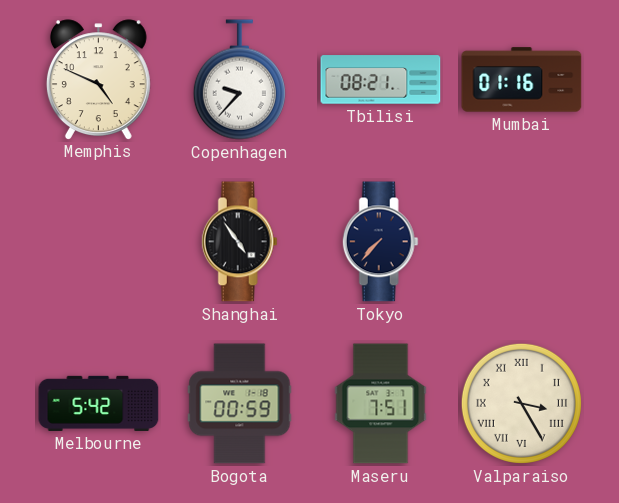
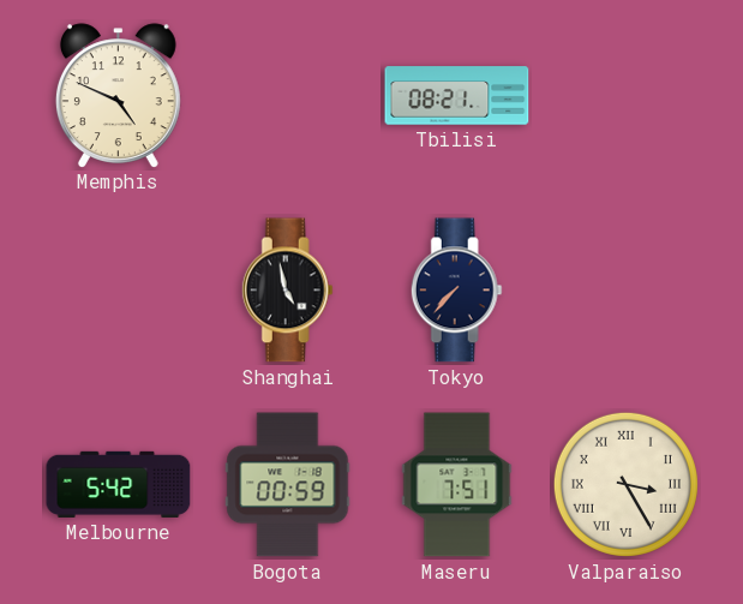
Copenhagen: 9:37 -> none (239, 80)
Mumbai: 01:16 -> none (522, 80)
Shanghai: 4:54 -> 4:58 (287, 291)
